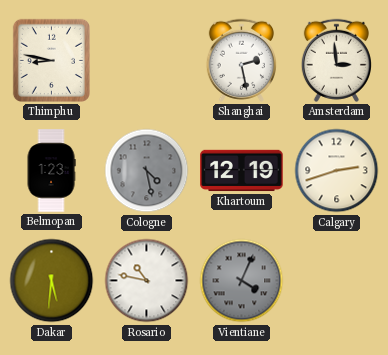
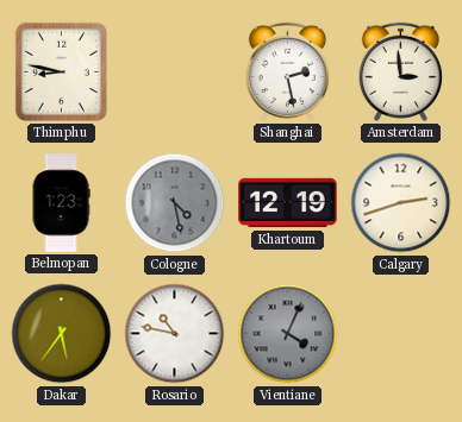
Dakar: 5:31 -> 5:36 (62, 334)
